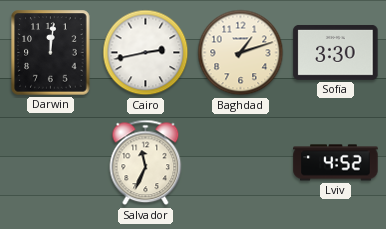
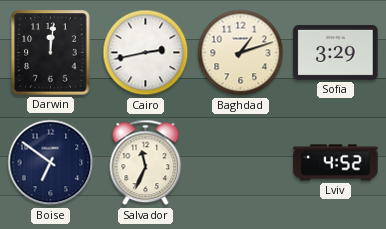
Sofia: 3:30 -> 3:29 (336, 52)
Boise: none -> 6:51 (51, 163)
